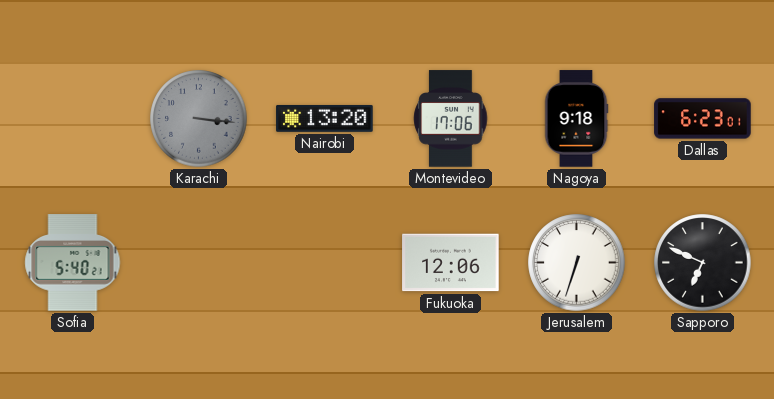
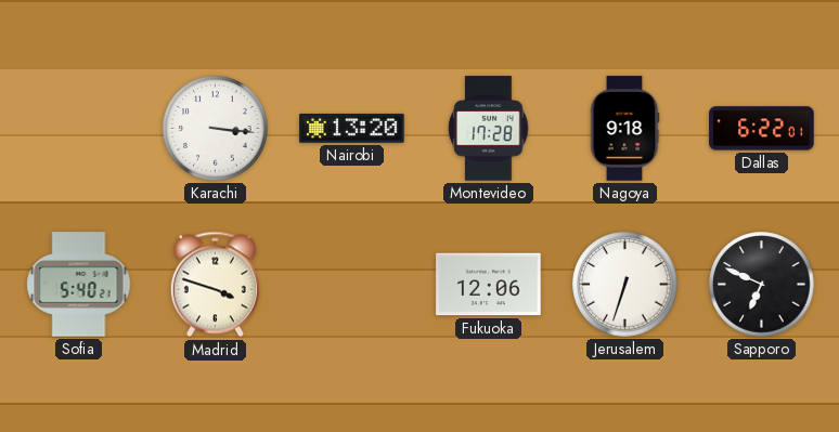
Karachi dial: grey -> white (216, 129)
Montevideo: 17:06 -> 17:28 (489, 129)
Dallas: 6:23 -> 6:22 (762, 129)
Madrid: none -> 3:48 (215, 285)
